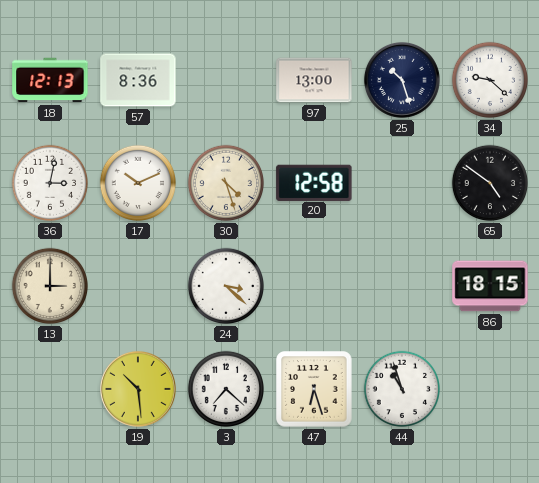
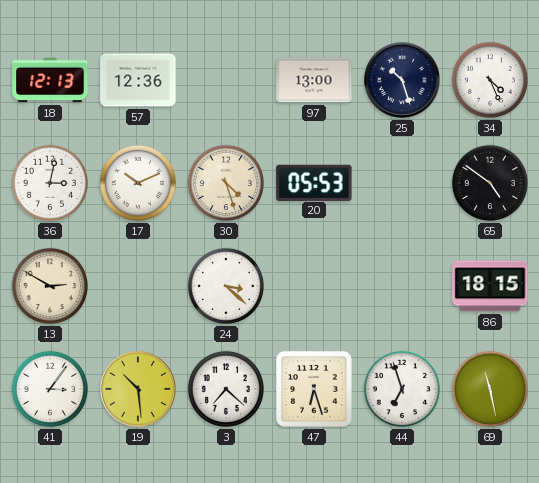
57: 8:36 -> 12:36 (138, 80)
34: 9:22 -> 4:26 (490, 80)
20: 12:58 -> 05:53 (314, 182)
13: 3:00 -> 2:50 (50, 286)
41: none -> 3:06 (50, 389)
44: 10:57 -> 6:57 (402, 389)
69: none -> 11:28 (490, 389)
